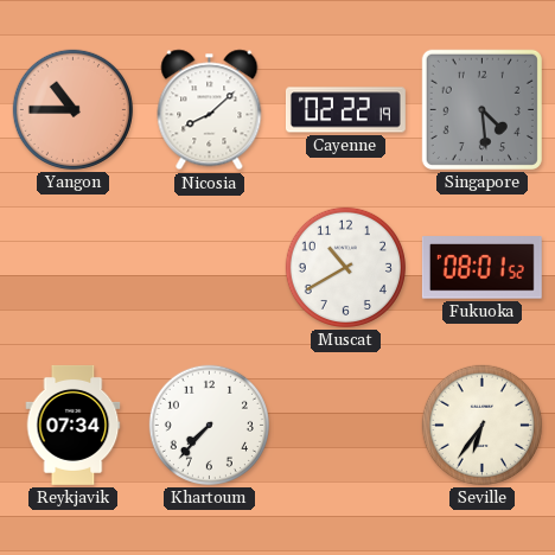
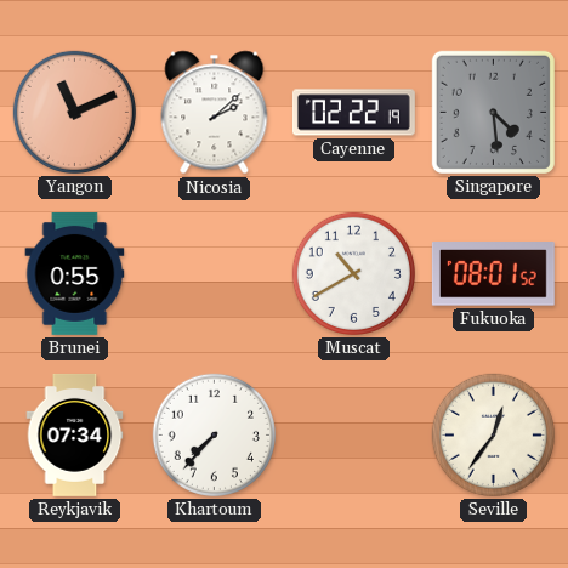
Yangon: 10:45 -> 11:11 (74, 112)
Nicosia: 8:08 -> 2:08 (215, 113)
Brunei: none -> 0:55 (75, 273)
Seville: 6:36 -> 12:36 (493, 434)
